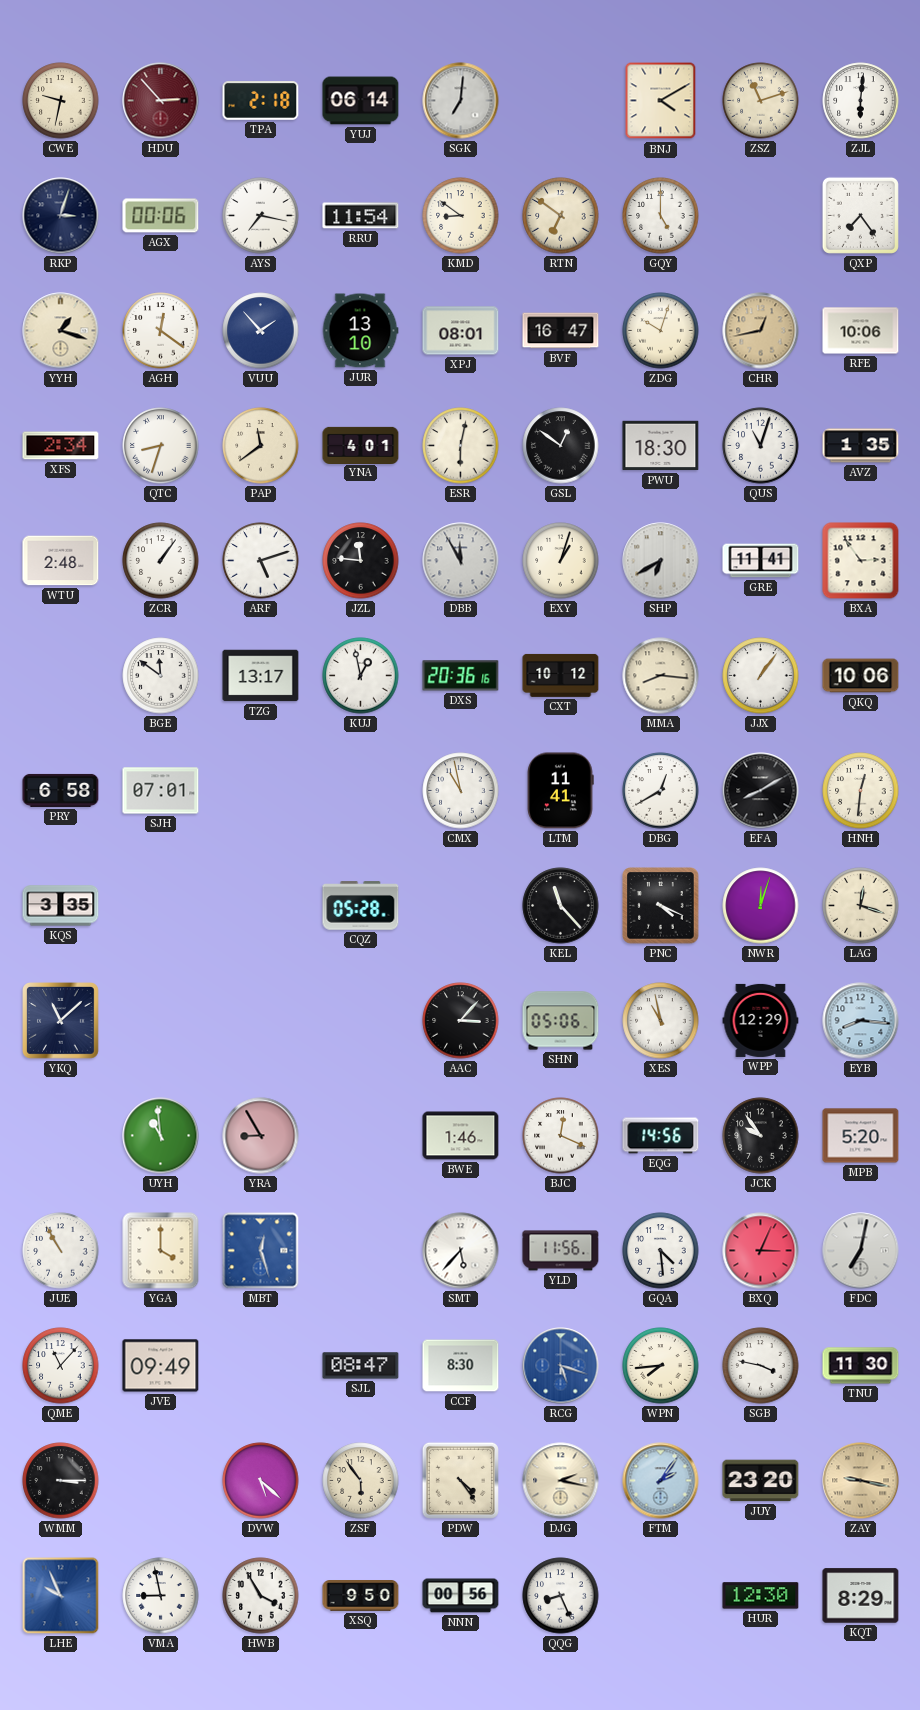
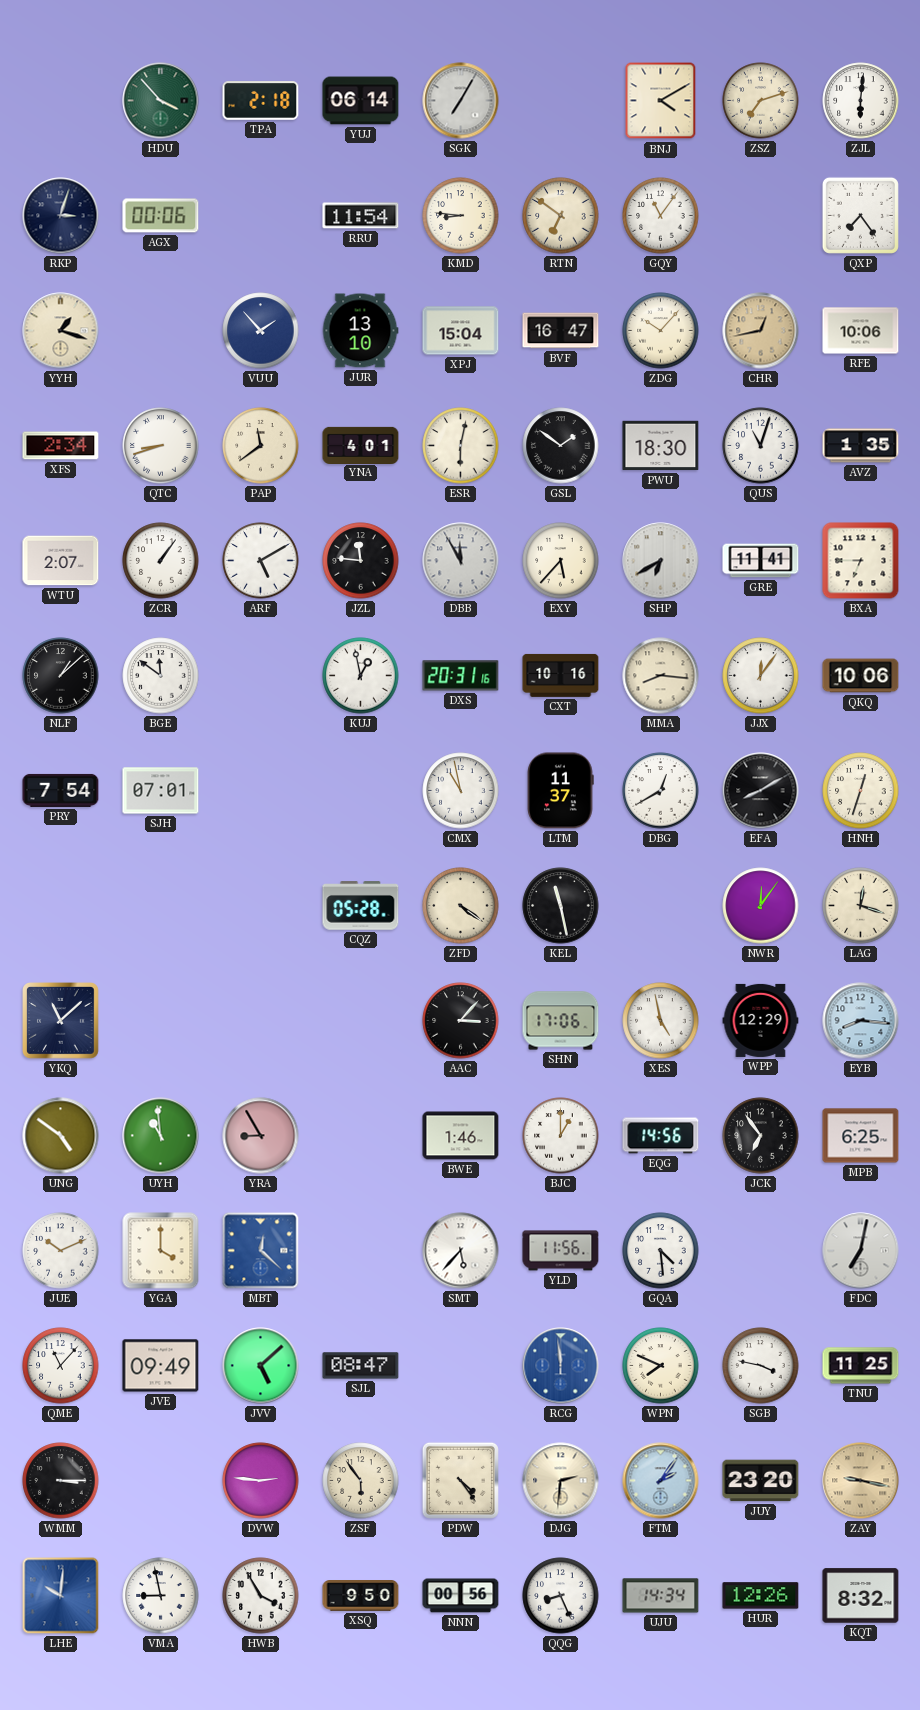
CWE: 9:32 -> none (61, 101)
HDU: 2:53 -> 3:53 (161, 101)
HDU dial: burgundy -> green (161, 101)
SGK: 7:01 -> 7:05 (461, 101)
ZSZ: 11:12 -> 7:12 (761, 101)
AYS: 7:17 -> none (261, 216)
KMD: 8:51 -> 8:46 (461, 216)
GQY: 5:00 -> 11:06 (661, 216)
AGH: 12:21 -> none (161, 331)
XPJ: 08:01 -> 15:04 (461, 331)
ZDG: 10:03 -> 10:07 (661, 331)
QTC: 8:33 -> 8:42 (161, 446)
GSL: 12:51 -> 1:51 (561, 446)
WTU: 2:48 -> 2:07 (61, 561)
ARF: 5:12 -> 5:10 (261, 561)
EXY: 1:03 -> 5:37 (561, 561)
BXA: 2:54 -> 6:45 (861, 561)
NLF: none -> 1:08 (61, 676)
TZG: 13:17 -> none (261, 676)
DXS: 20:36 -> 20:31 (461, 676)
CXT: 10:12 -> 10:16 (561, 675)
JJX: 1:06 -> 12:06 (761, 676)
PRY: 6:58 -> 7:54 (61, 790)
LTM: 11:41 -> 11:37 (560, 791)
HNH: 12:31 -> 12:33 (861, 791)
KQS: 3:35 -> none (61, 906)
ZFD: none -> 4:21 (461, 906)
KEL: 11:23 -> 11:28 (561, 906)
PNC: 4:19 -> none (661, 906)
NWR: 12:03 -> 12:06 (761, 906)
SHN: 05:06 -> 17:06 (561, 1021)
XES: 10:58 -> 4:58 (661, 1021)
UNG: none -> 4:51 (61, 1136)
BJC: 12:19 -> 1:00 (561, 1136)
JCK: 9:54 -> 6:54 (761, 1136)
MPB: 5:20 -> 6:25 (861, 1136)
JUE: 10:55 -> 10:11 (61, 1251)
MBT: 12:27 -> 12:22 (261, 1251)
BXQ: 3:04 -> none (761, 1251)
JVV: none -> 5:08 (261, 1366)
CCF: 8:30 -> none (461, 1366)
RCG: 5:18 -> 11:59 (561, 1366)
WPN: 7:44 -> 7:49 (661, 1366)
TNU: 11:30 -> 11:25 (861, 1366)
DVW: 5:22 -> 2:46 (261, 1481)
DJG: 2:17 -> 2:31 (561, 1481)
LHE: 9:56 -> 10:01 (61, 1596)
UJU: none -> 14:34 (661, 1596)
HUR: 12:30 -> 12:26 (761, 1596)
KQT: 8:29 -> 8:32 (861, 1596)
